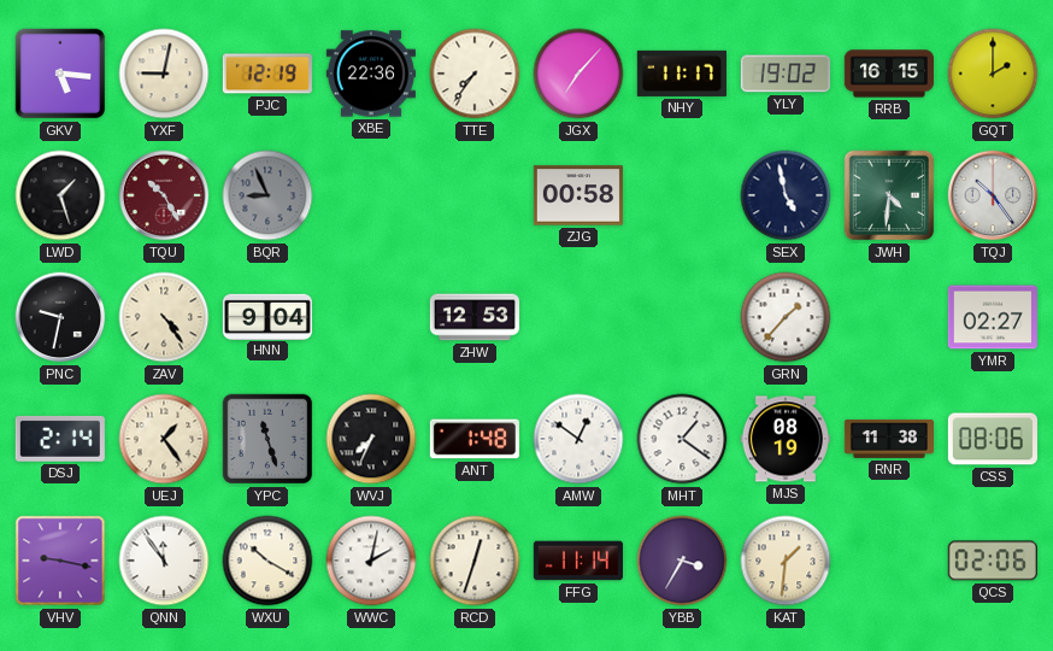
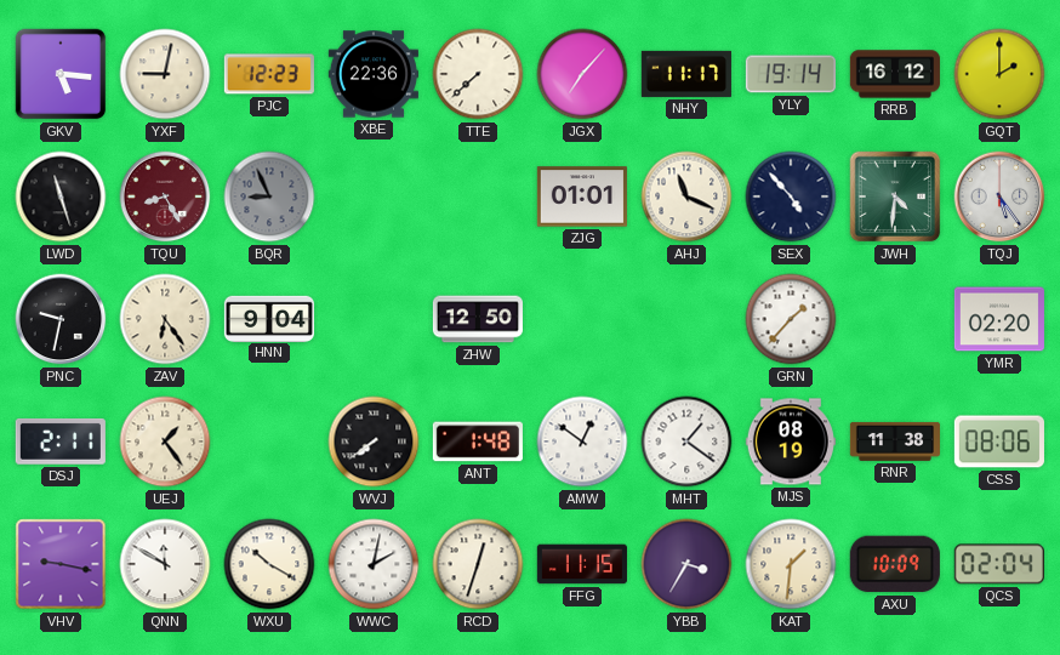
PJC: 12:19 -> 12:23 (269, 74)
TTE: 7:36 -> 7:38 (478, 74)
YLY: 19:02 -> 19:14 (791, 74)
RRB: 16:15 -> 16:12 (895, 74)
LWD: 1:27 -> 11:27 (61, 196)
TQU: 10:25 -> 8:25 (165, 196)
ZJG: 00:58 -> 01:01 (582, 196)
AHJ: none -> 11:19 (686, 196)
SEX: 4:58 -> 4:53 (791, 196)
TQJ: 10:24 -> 5:24 (999, 196)
ZAV: 4:24 -> 6:24 (165, 319)
ZHW: 12:53 -> 12:50 (477, 319)
YMR: 02:27 -> 02:20 (999, 319)
DSJ: 2:14 -> 2:11 (61, 442)
YPC: 11:27 -> none (267, 439)
WVJ: 7:34 -> 7:39 (374, 442)
QNN: 11:54 -> 11:50 (165, 564)
FFG: 11:14 -> 11:15 (582, 564)
AXU: none -> 10:09 (895, 564)
QCS: 02:06 -> 02:04 (999, 564)
